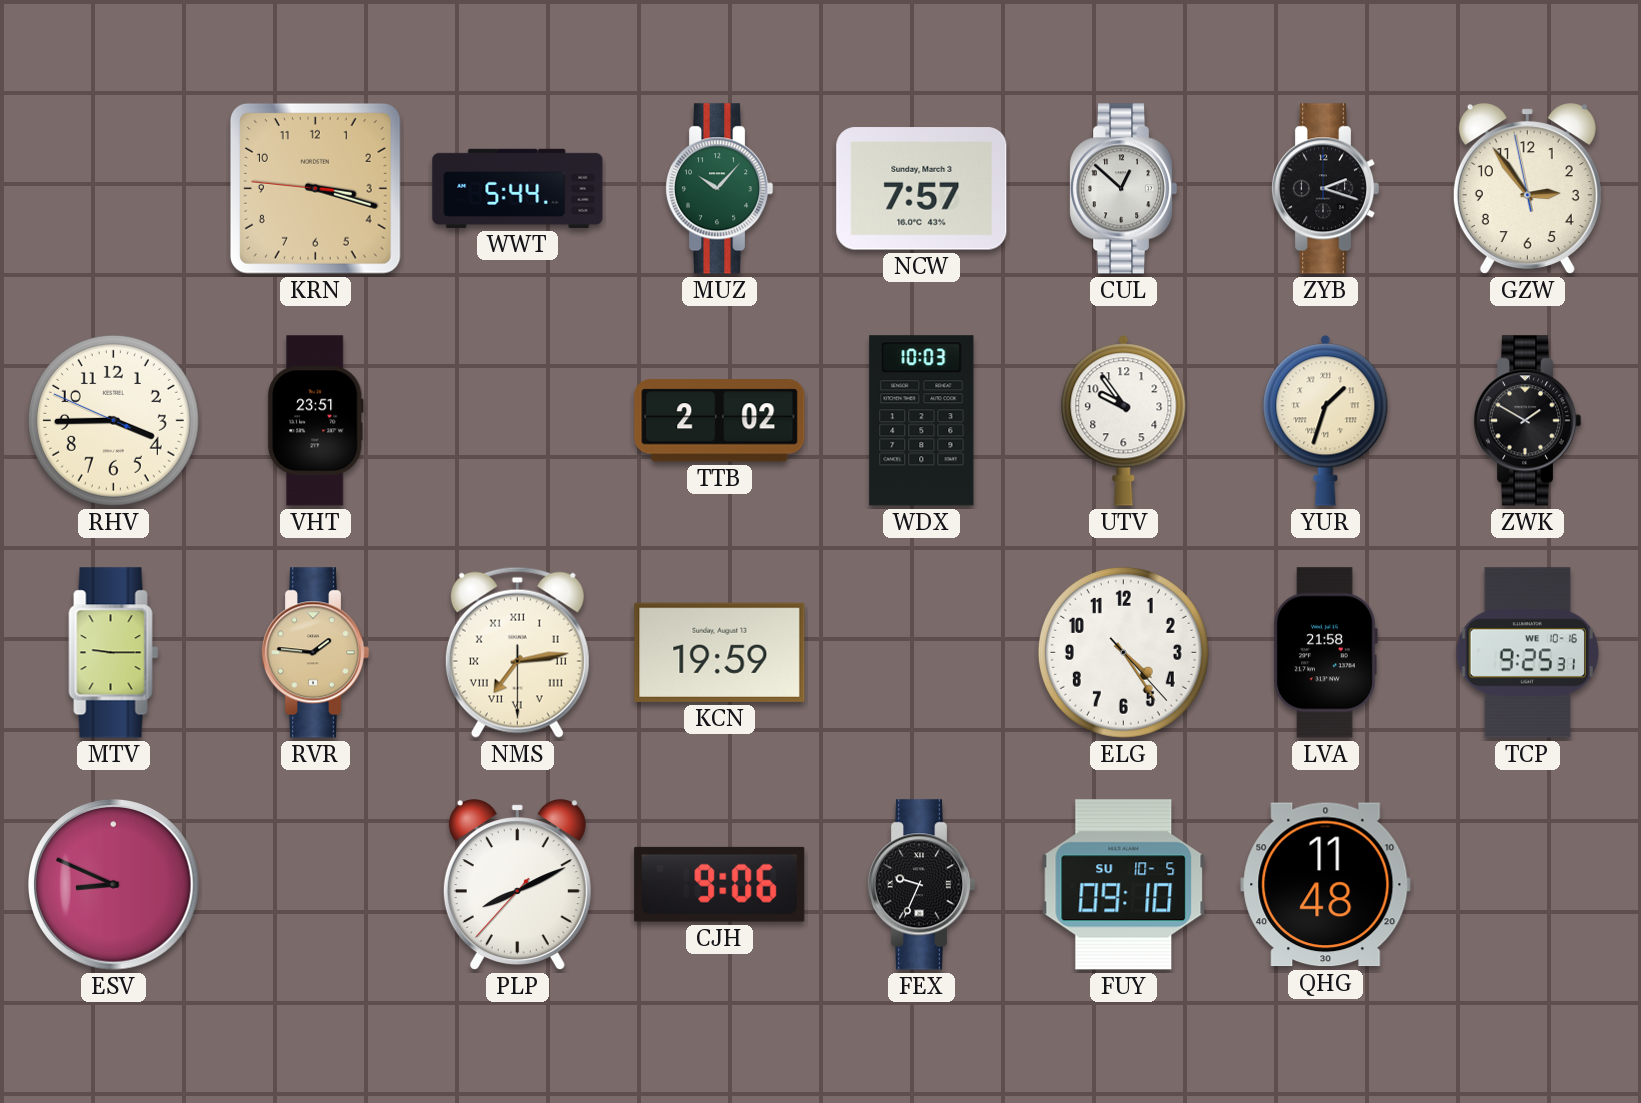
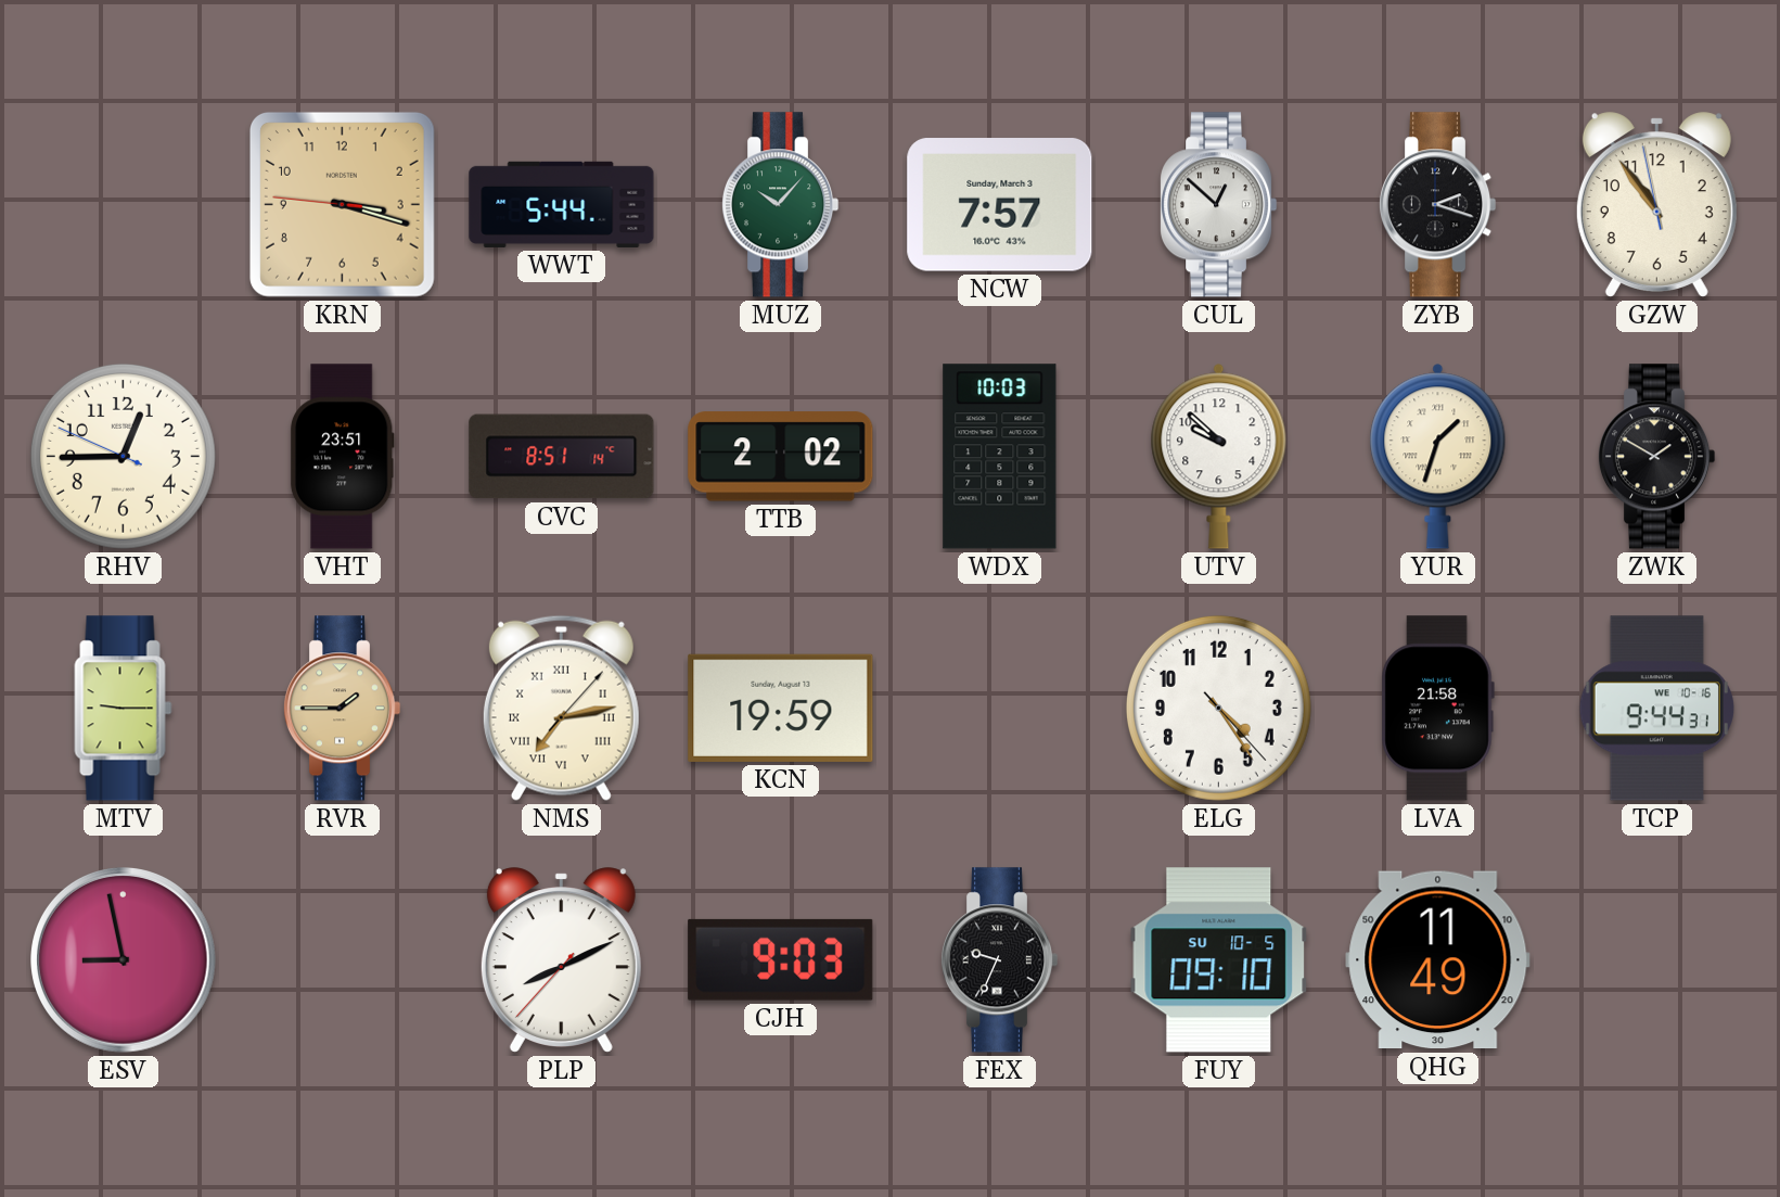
GZW: 2:53 -> 10:53 (1656, 205)
RHV: 3:44 -> 12:44 (123, 456)
CVC: none -> 8:51 (562, 457)
UTV: 9:54 -> 9:52 (1219, 457)
RVR: 1:46 -> 1:45 (342, 709)
NMS: 7:13:30 -> 7:13:07 (561, 708)
TCP: 9:25 -> 9:44 (1656, 709)
ESV: 8:49 -> 8:58 (124, 960)
CJH: 9:06 -> 9:03 (781, 959)
QHG: 11:48 -> 11:49 (1438, 960)
